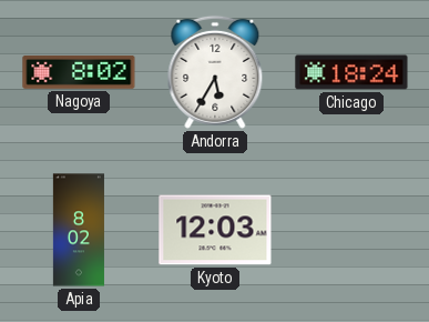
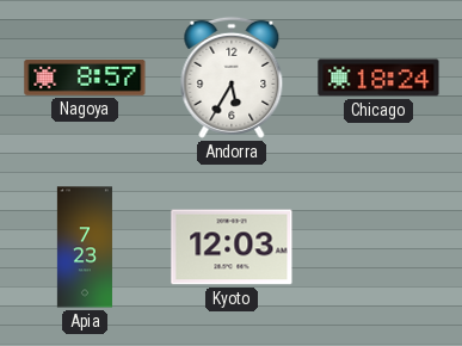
Nagoya: 8:02 -> 8:57 (85, 78)
Apia: 8:02 -> 7:23 (85, 247)
